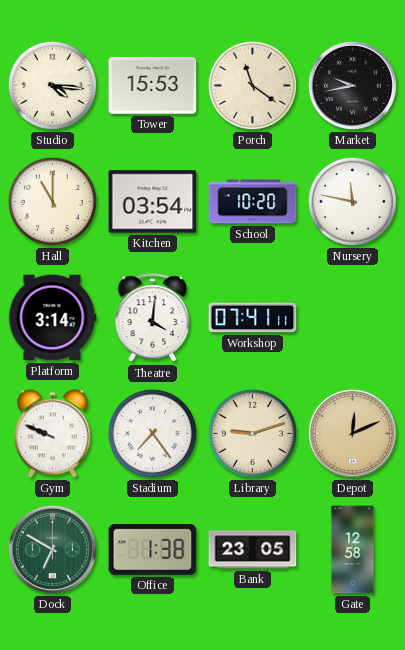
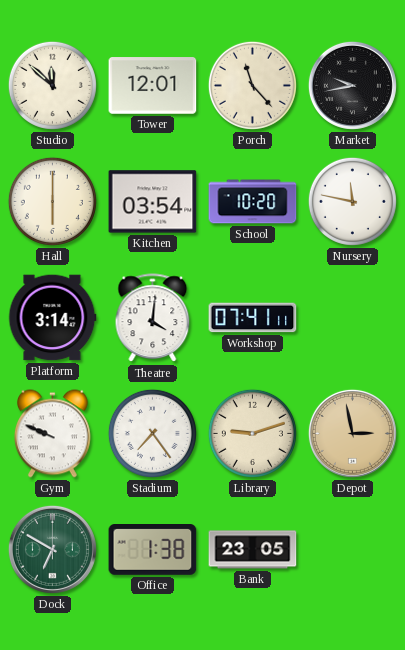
Studio: 4:16 -> 11:52 (52, 85)
Tower: 15:53 -> 12:01 (153, 86)
Porch: 11:21 -> 11:23 (252, 85)
Hall: 11:00 -> 6:00 (52, 201)
Depot: 12:11 -> 2:58 (352, 433)
Gate: 12:58 -> none (353, 550)
